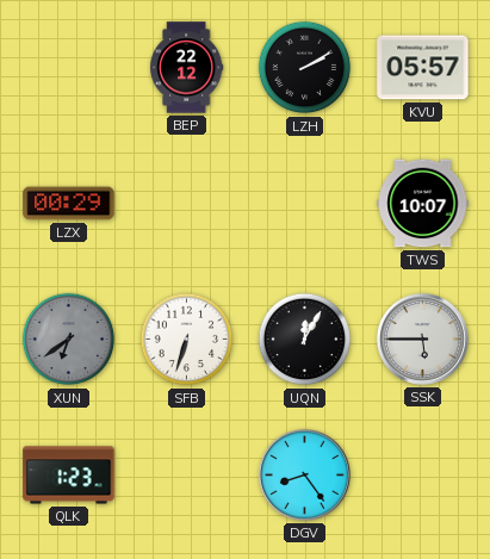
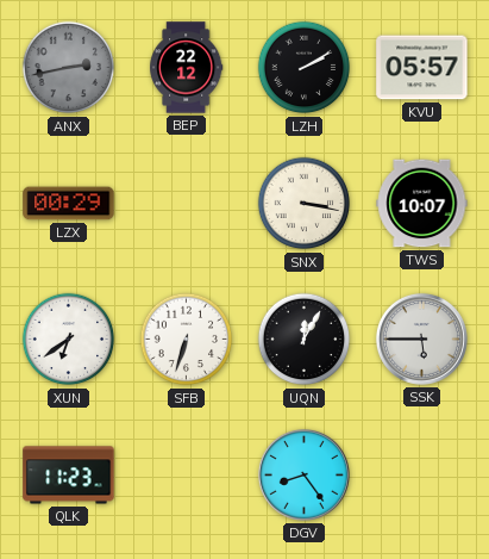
ANX: none -> 2:43 (69, 68)
SNX: none -> 3:17 (305, 204)
XUN dial: grey -> white (69, 340)
QLK: 1:23 -> 11:23 (69, 476)
